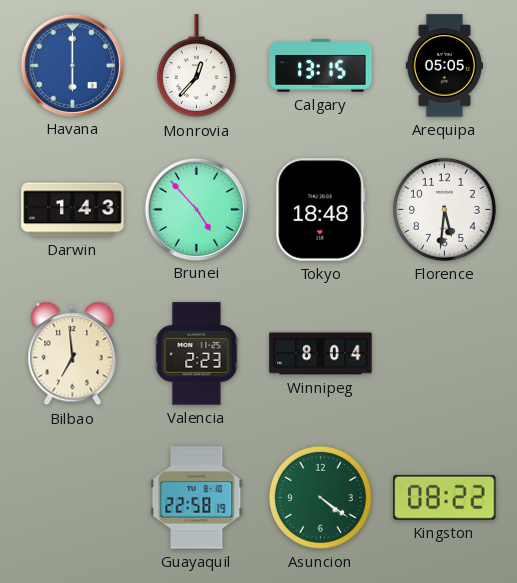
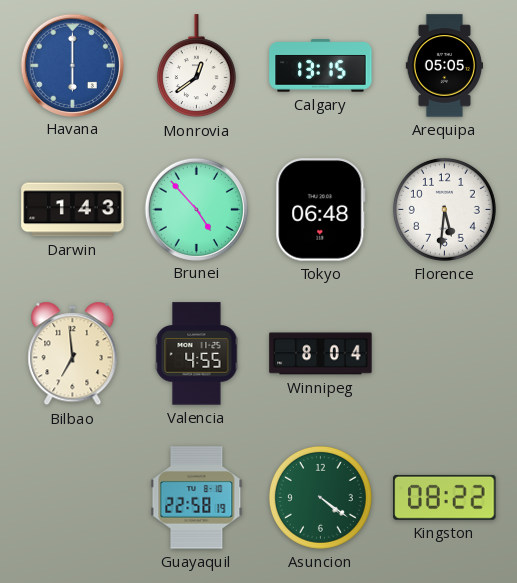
Monrovia: 12:37 -> 12:39 (196, 66)
Tokyo: 18:48 -> 06:48 (321, 210)
Valencia: 2:23 -> 4:55 (197, 354)
